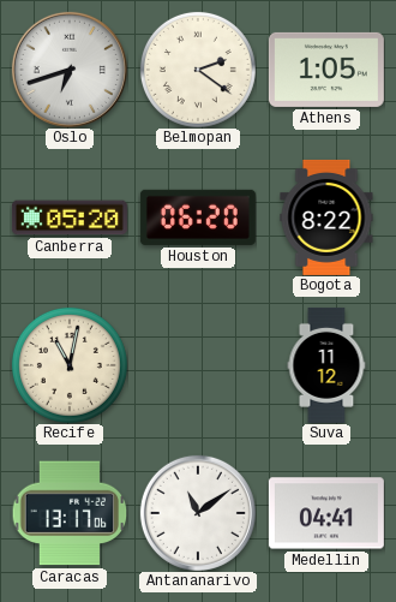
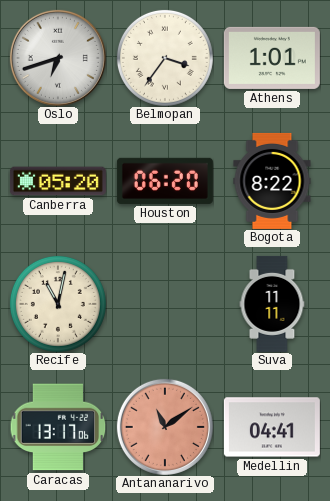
Belmopan: 2:21 -> 3:36 (165, 58)
Athens: 1:05 -> 1:01 (272, 58)
Suva: 11:12 -> 11:11 (272, 304)
Antananarivo dial: white -> salmon (165, 427)
